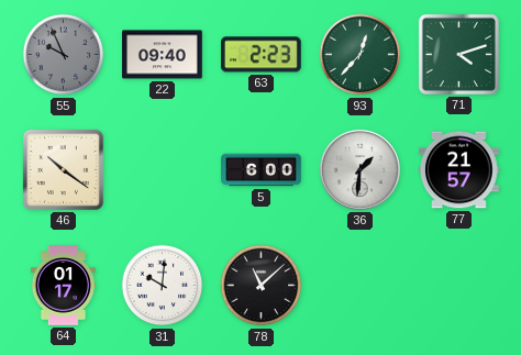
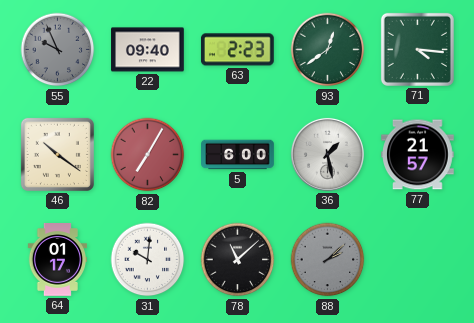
93: 12:37 -> 12:39 (328, 50)
71: 4:12 -> 4:16 (417, 49)
82: none -> 7:05 (148, 155)
36: 1:31 -> 1:28 (327, 154)
88: none -> 2:08 (328, 260)
